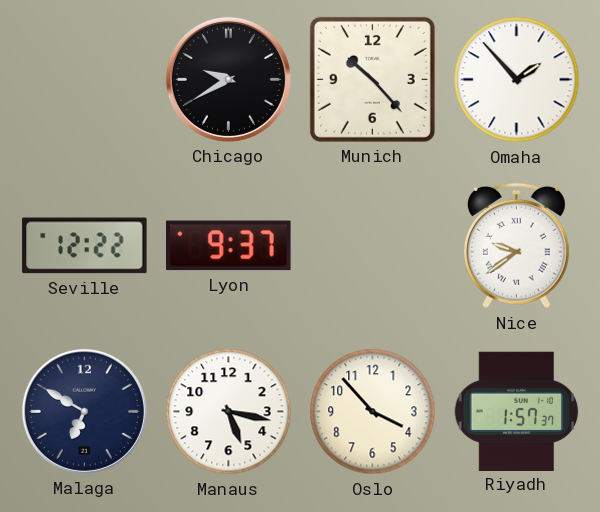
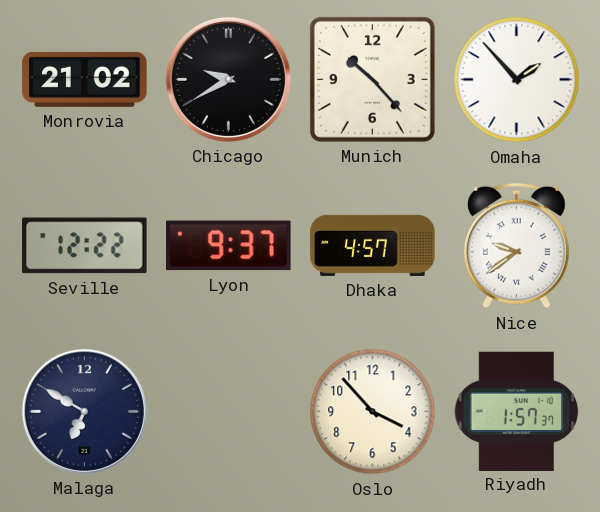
Monrovia: none -> 21:02 (85, 79)
Dhaka: none -> 4:57 (373, 245)
Manaus: 5:17 -> none (229, 412)
